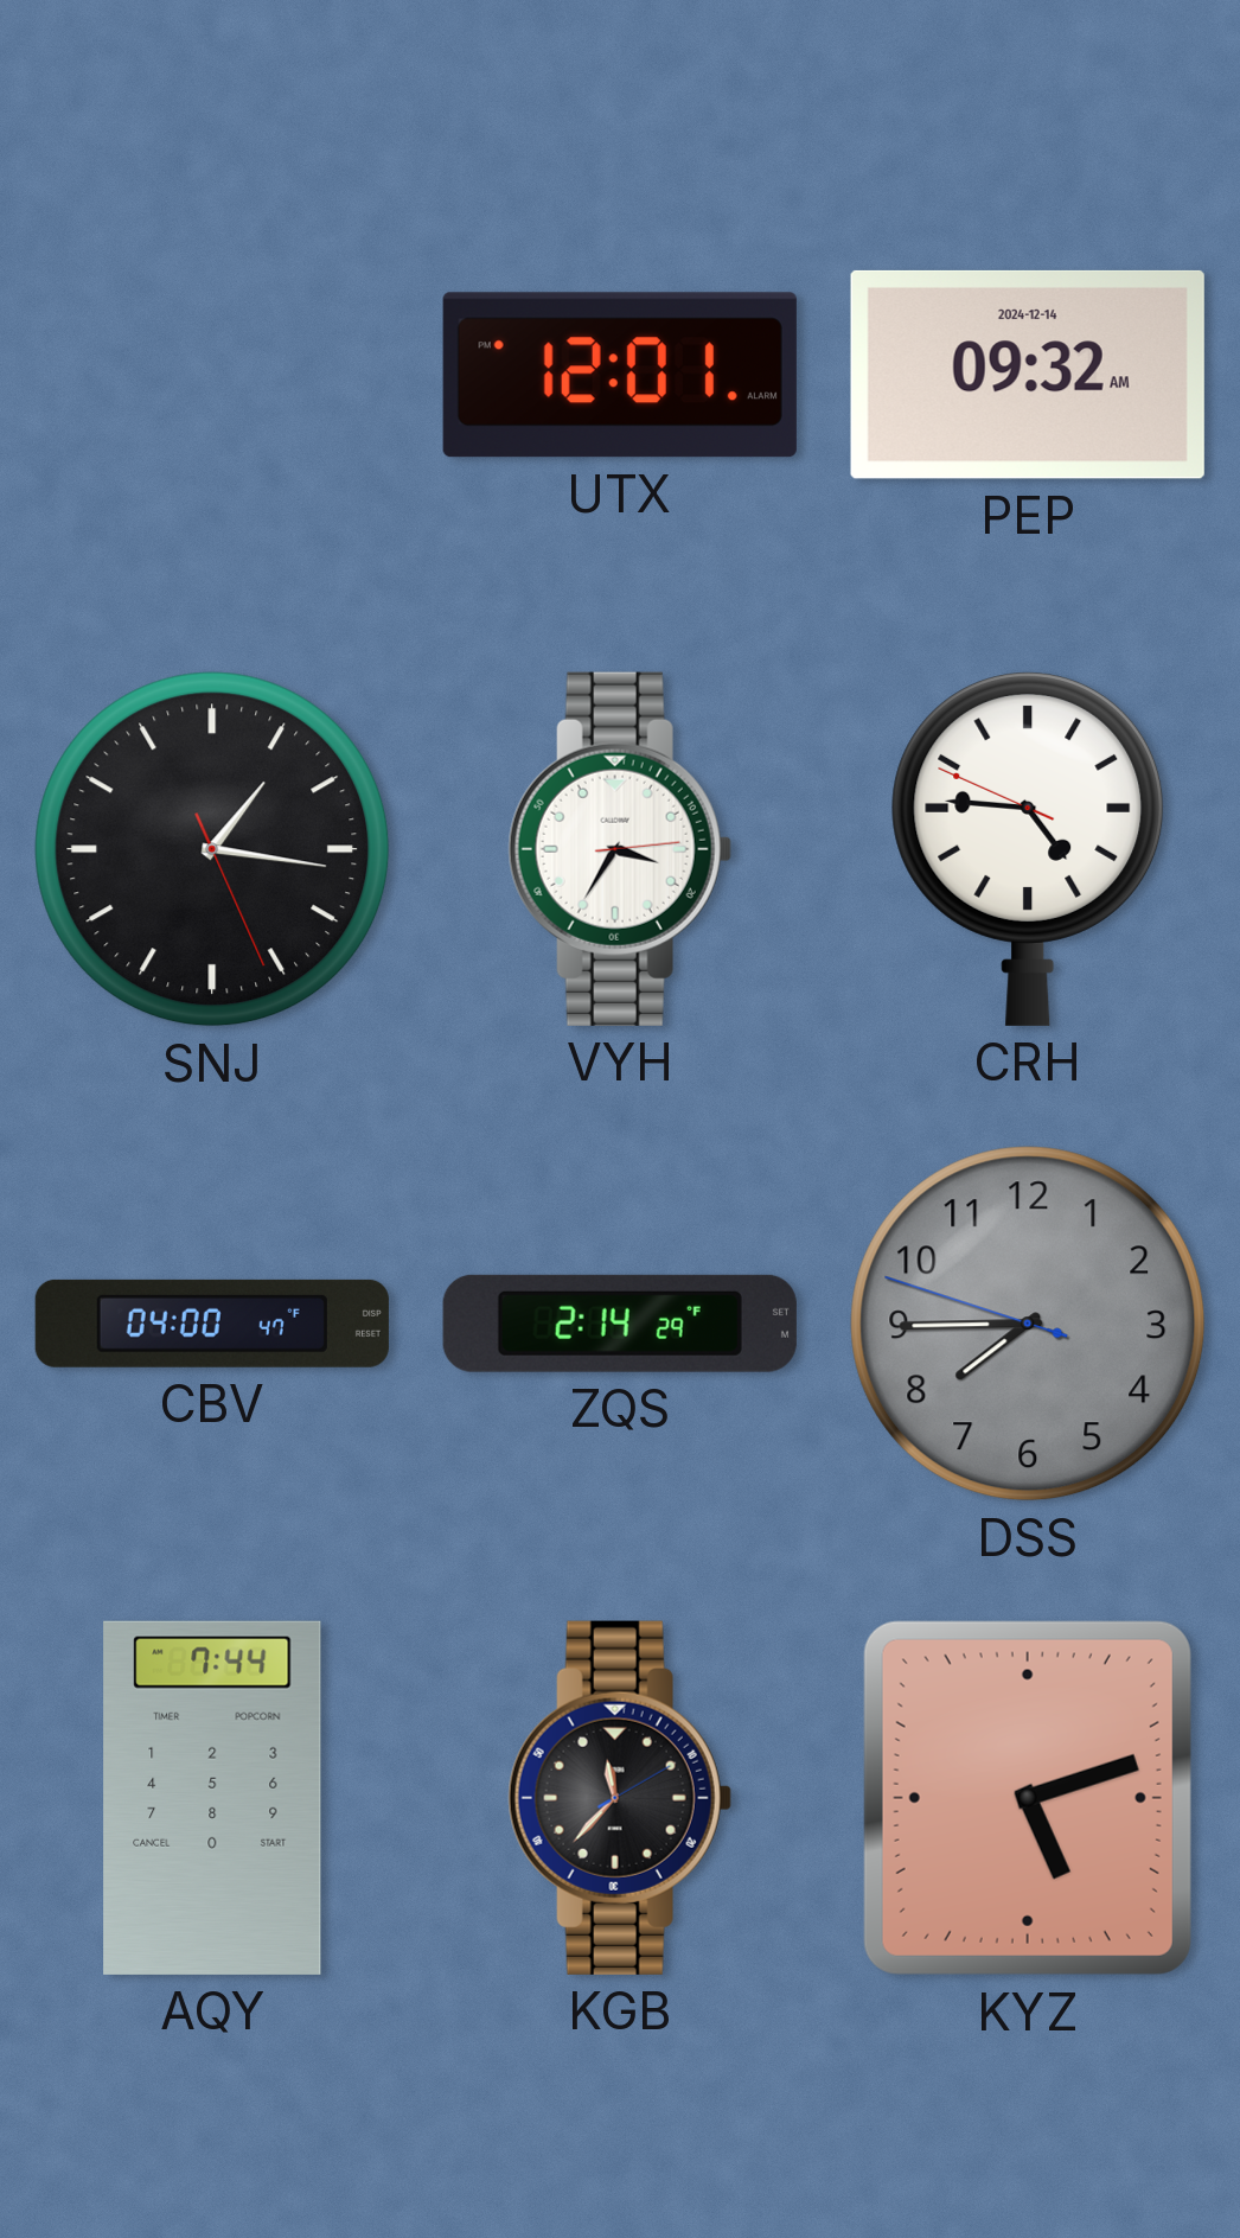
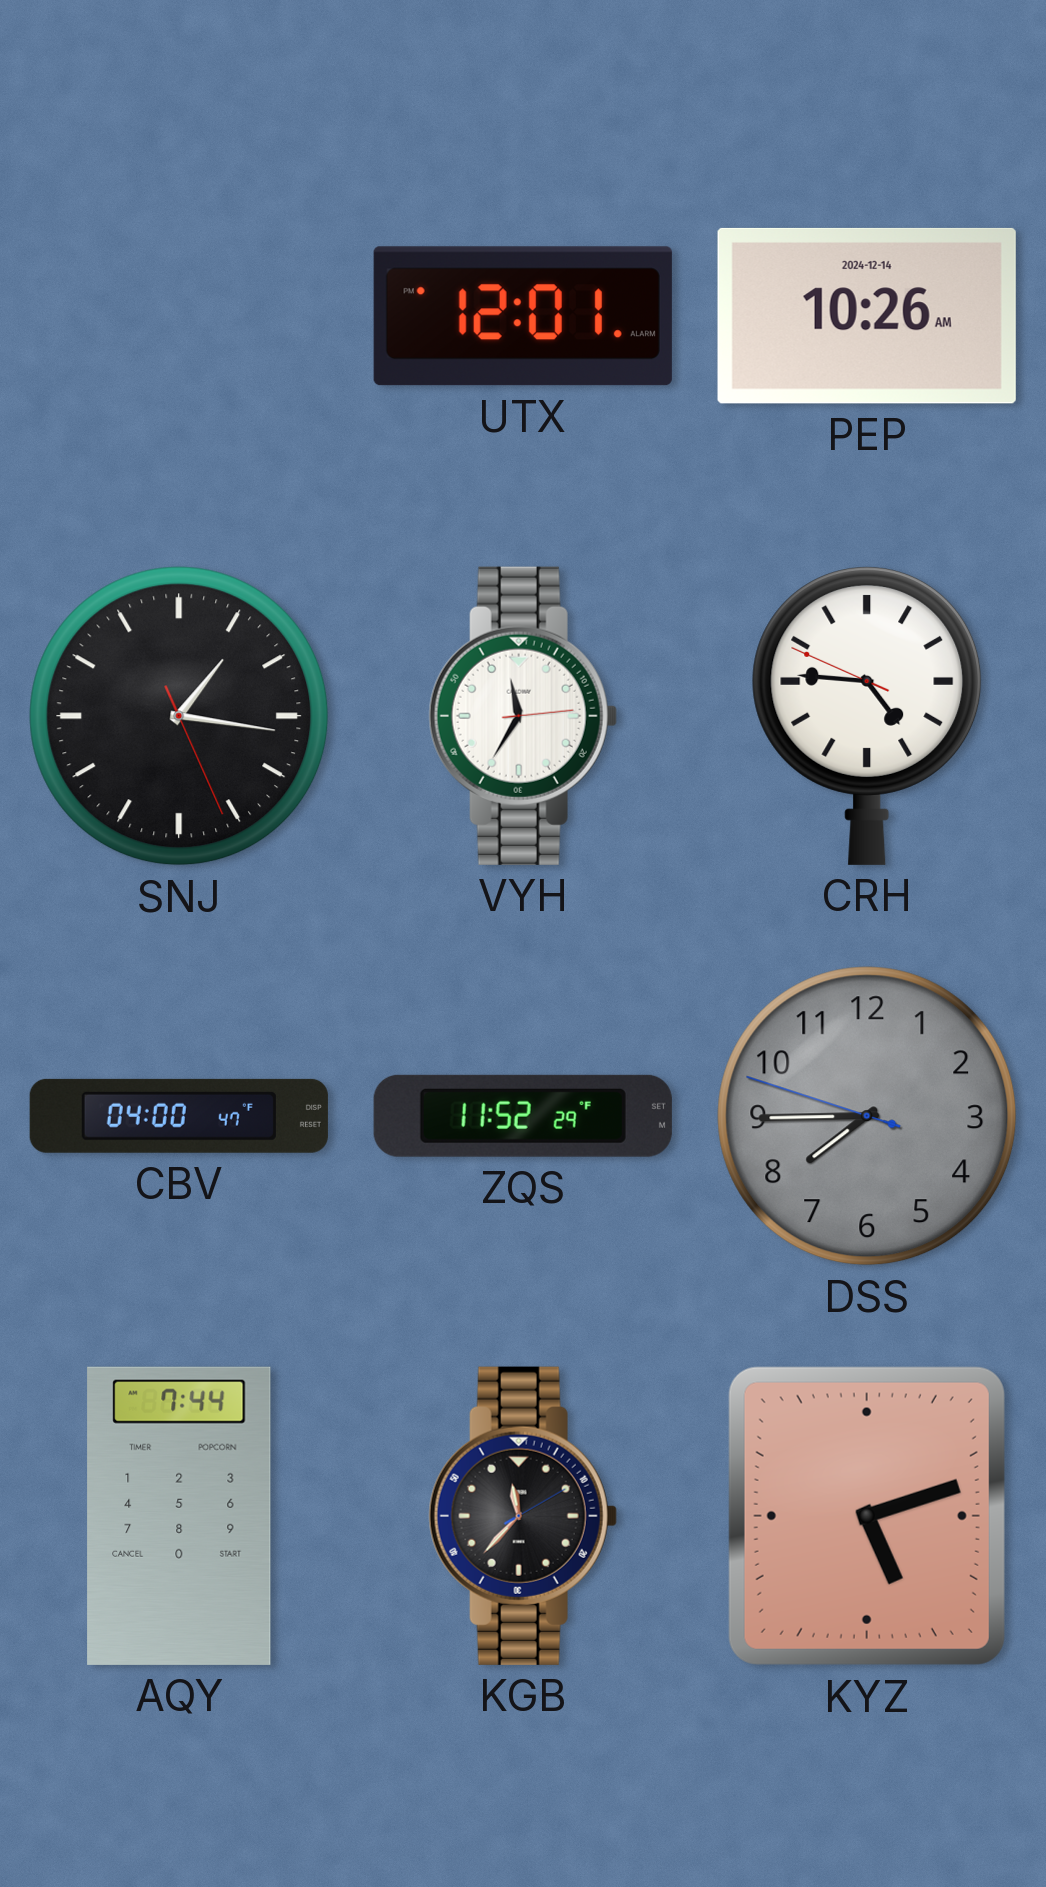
PEP: 09:32 -> 10:26 (867, 316)
VYH: 3:35 -> 11:35 (523, 716)
ZQS: 2:14 -> 11:52 (523, 1116)
